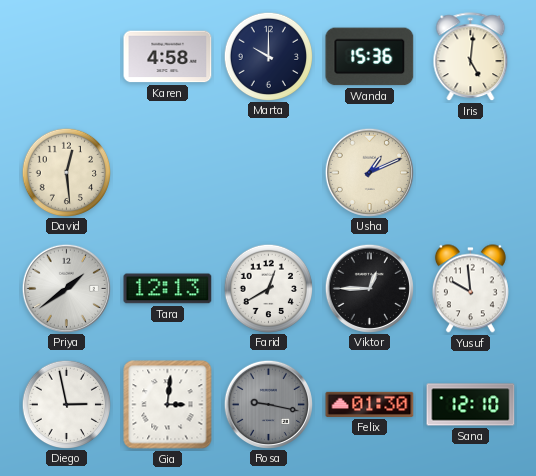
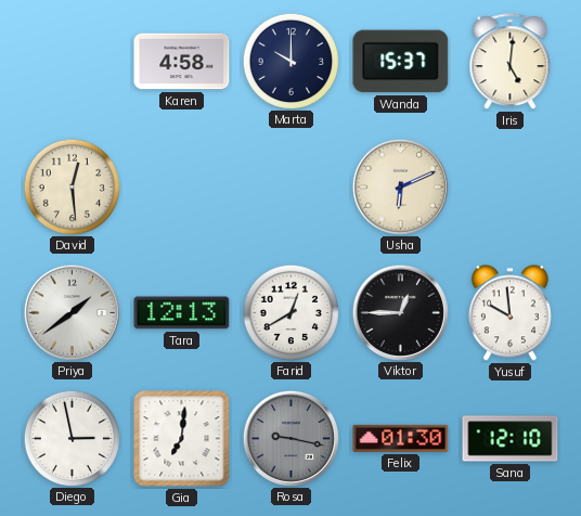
Wanda: 15:36 -> 15:37 (401, 62)
Usha: 1:11 -> 6:11 (400, 186)
Gia: 3:01 -> 7:01 (182, 439)
